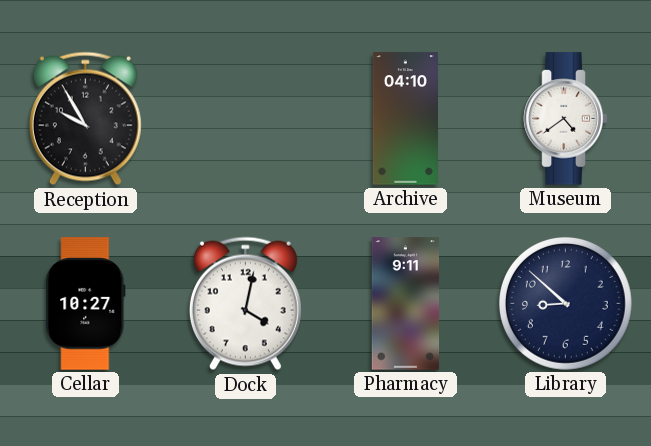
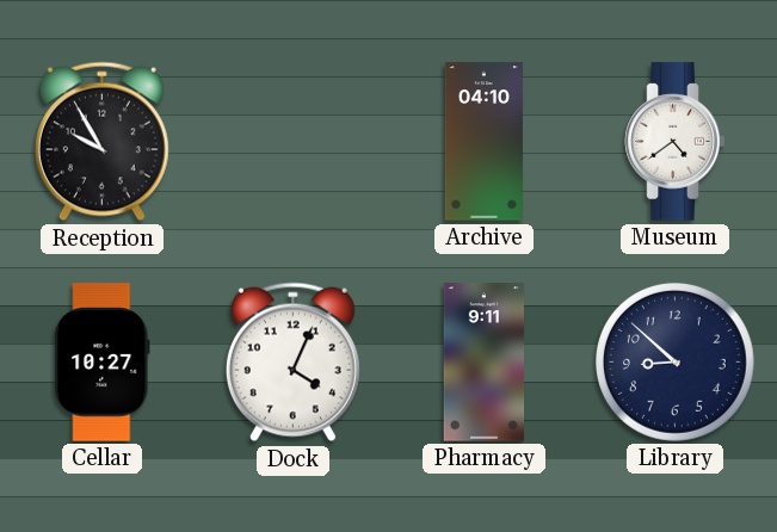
Dock: 4:02 -> 4:04 (292, 363)
